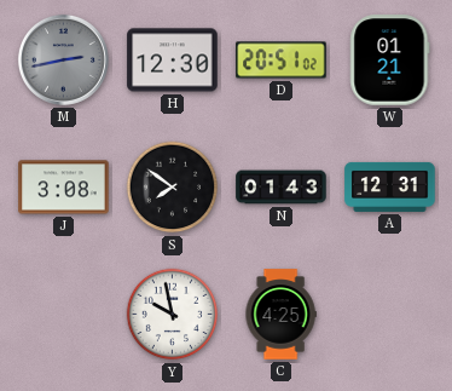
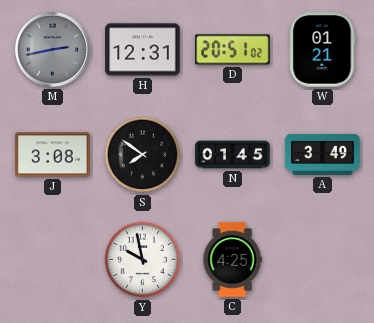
H: 12:30 -> 12:31 (143, 50)
N: 01:43 -> 01:45 (233, 155)
A: 12:31 -> 3:49 (323, 154)
